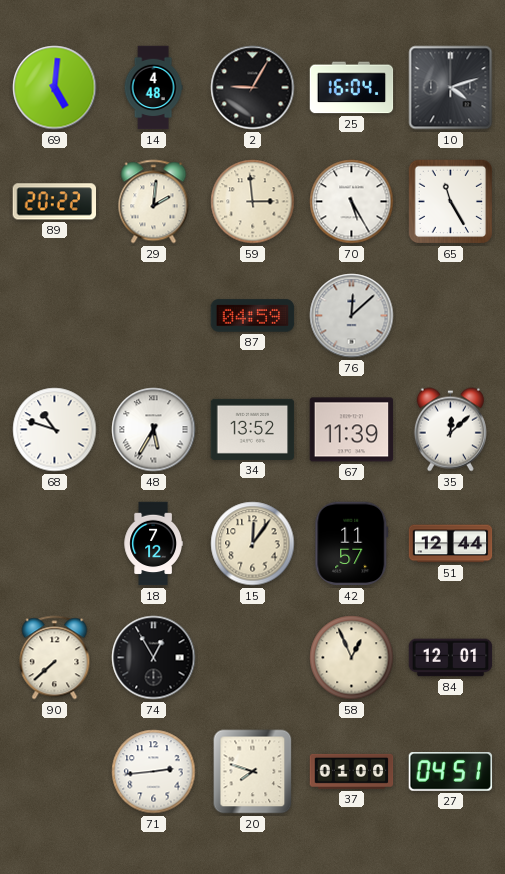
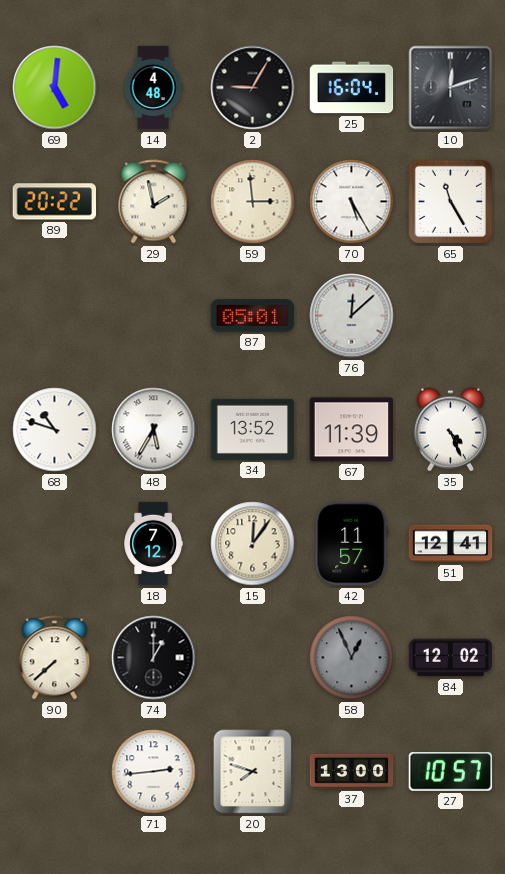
10: 4:12 -> 12:12 (451, 88)
29: 2:01 -> 1:58 (154, 202)
87: 04:59 -> 05:01 (253, 316)
35: 12:08 -> 4:26 (450, 430)
51: 12:44 -> 12:41 (451, 544)
74: 12:55 -> 1:00 (154, 658)
58 dial: cream -> grey (352, 658)
84: 12:01 -> 12:02 (451, 658)
37: 01:00 -> 13:00 (352, 771)
27: 04:51 -> 10:57 (451, 772)
